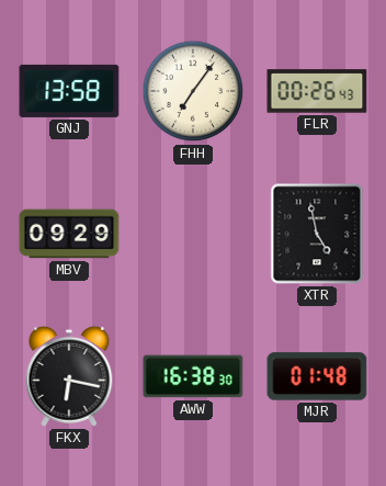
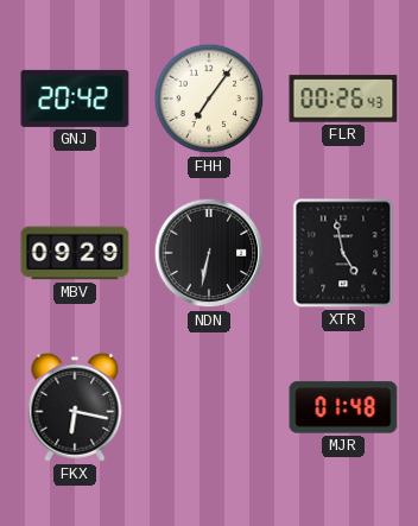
GNJ: 13:58 -> 20:42 (75, 99)
NDN: none -> 6:32 (209, 253)
AWW: 16:38 -> none (193, 376)
